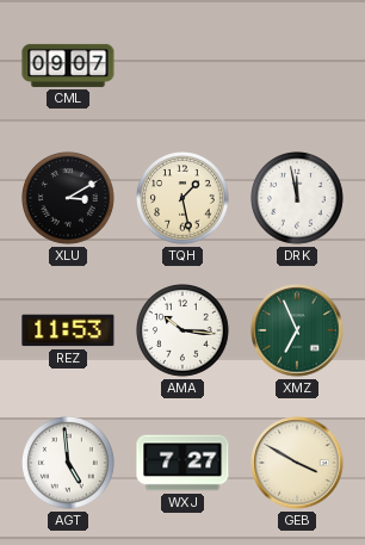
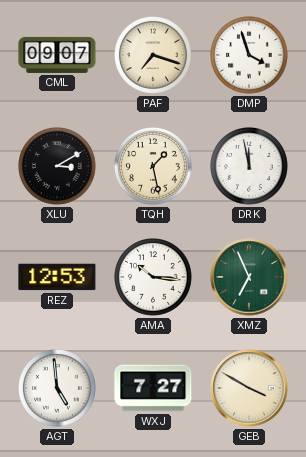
PAF: none -> 7:18 (154, 56)
DMP: none -> 3:57 (250, 56)
REZ: 11:53 -> 12:53 (57, 277)
